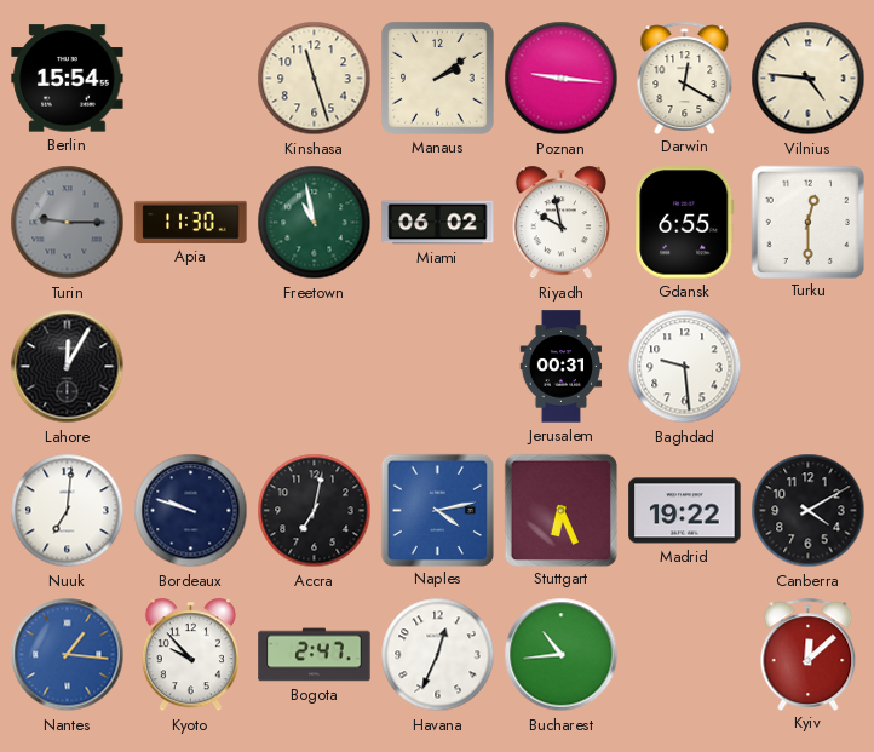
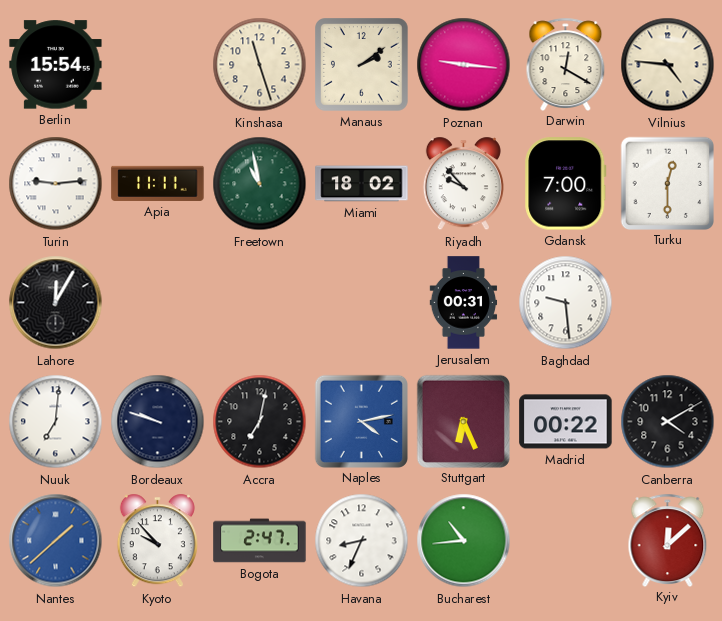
Turin: 9:15 -> 9:14 (56, 184)
Turin dial: grey -> white (56, 184)
Apia: 11:30 -> 11:11 (158, 183)
Miami: 06:02 -> 18:02 (362, 184)
Riyadh: 9:58 -> 9:53 (463, 184)
Gdansk: 6:55 -> 7:00 (566, 184)
Madrid: 19:22 -> 00:22 (566, 422)
Nantes: 1:16 -> 1:38 (56, 541)
Havana: 12:34 -> 8:34 (362, 541)
